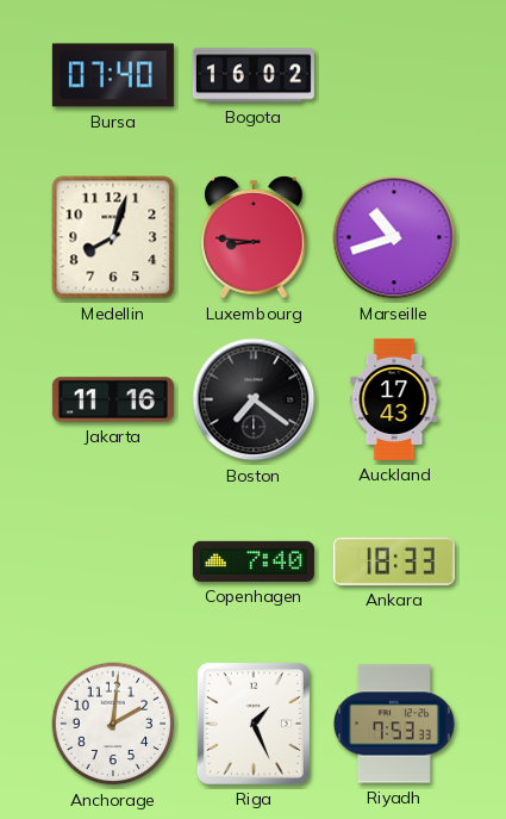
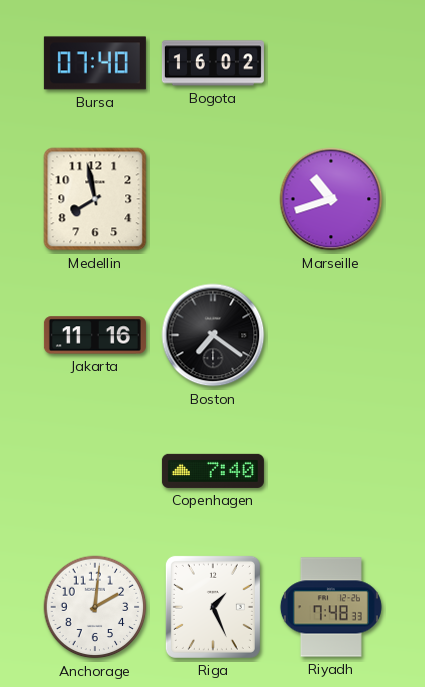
Medellin: 8:03 -> 7:58 (95, 199)
Luxembourg: 8:46 -> none (255, 237)
Auckland: 17:43 -> none (394, 399)
Ankara: 18:33 -> none (394, 561)
Riyadh: 7:53 -> 7:48 (331, 607)
